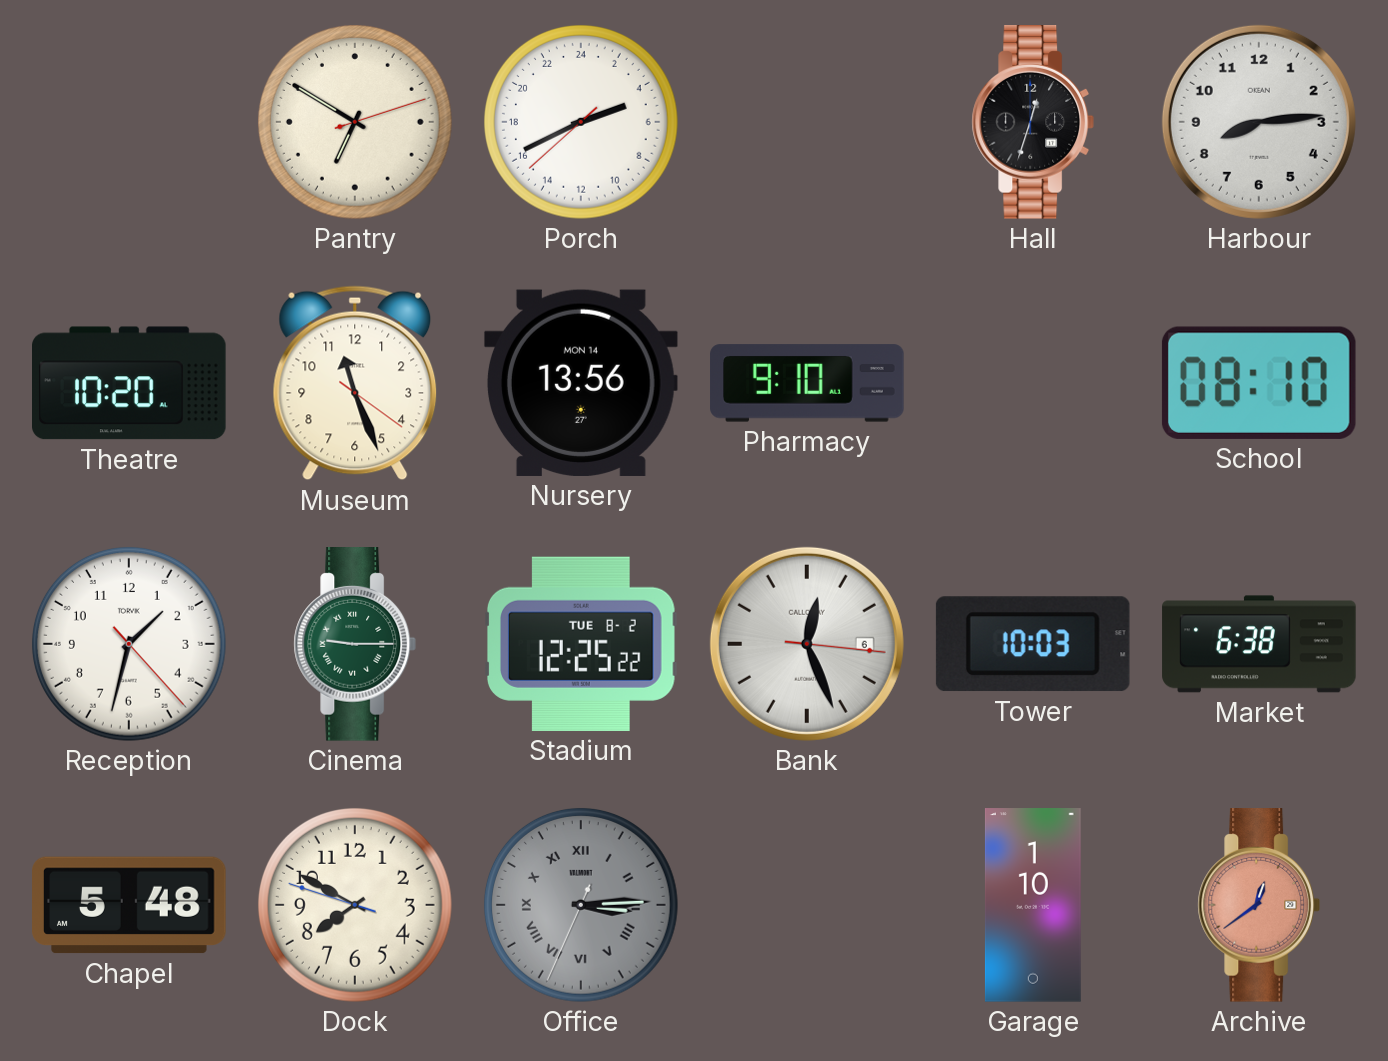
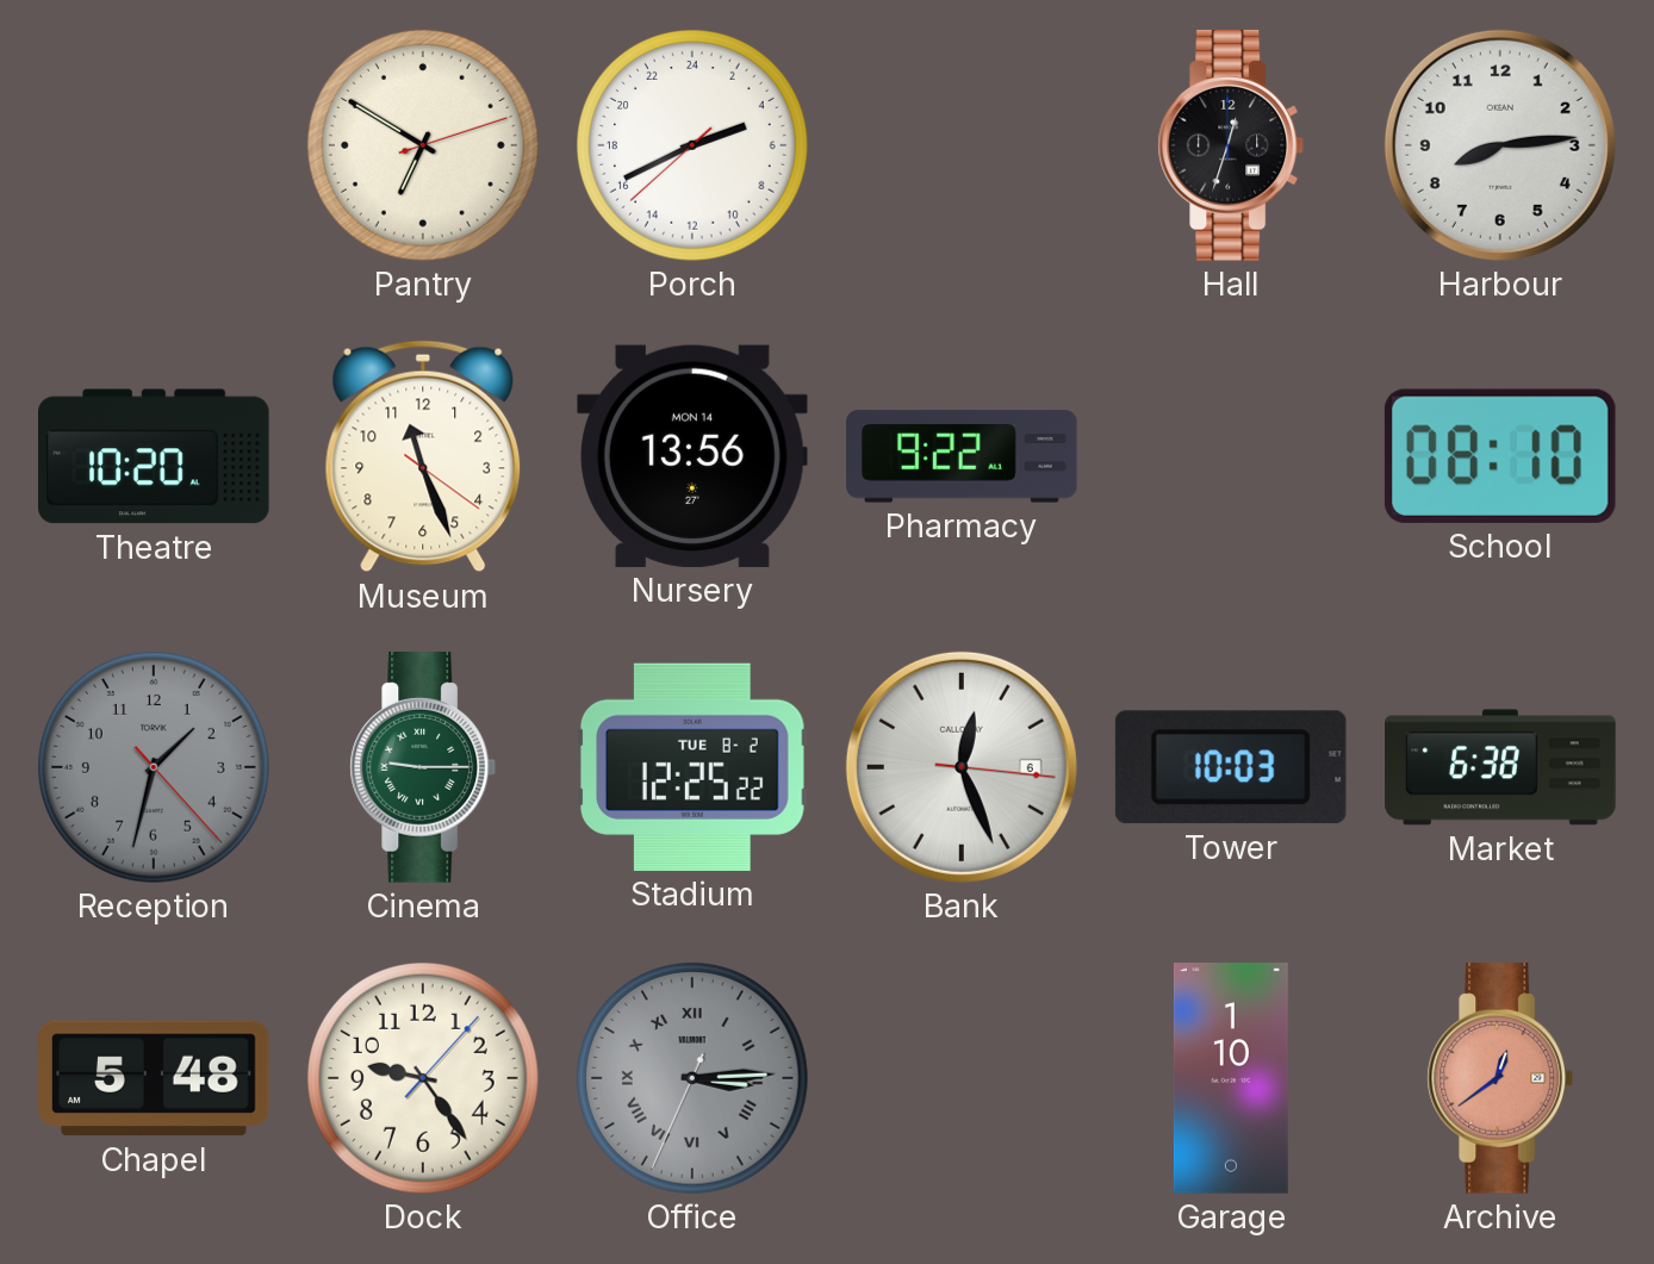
Pharmacy: 9:10 -> 9:22 (962, 456)
Reception dial: white -> grey (154, 767)
Dock: 7:49 -> 9:24 (423, 1078)
